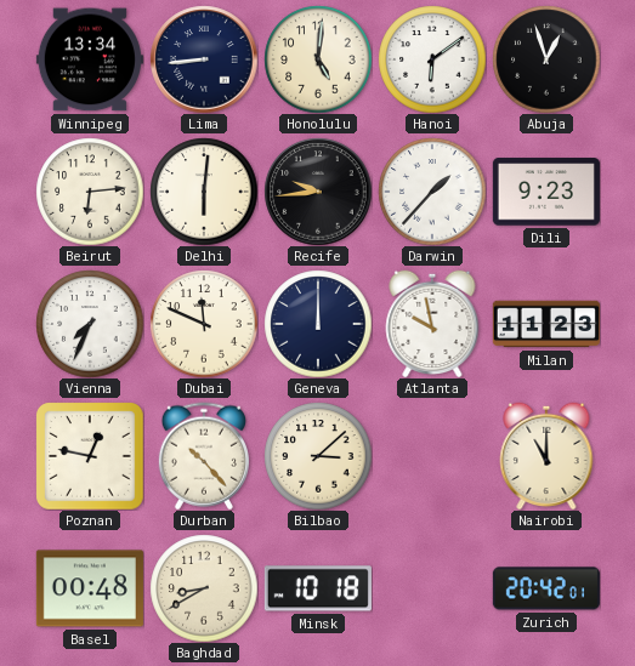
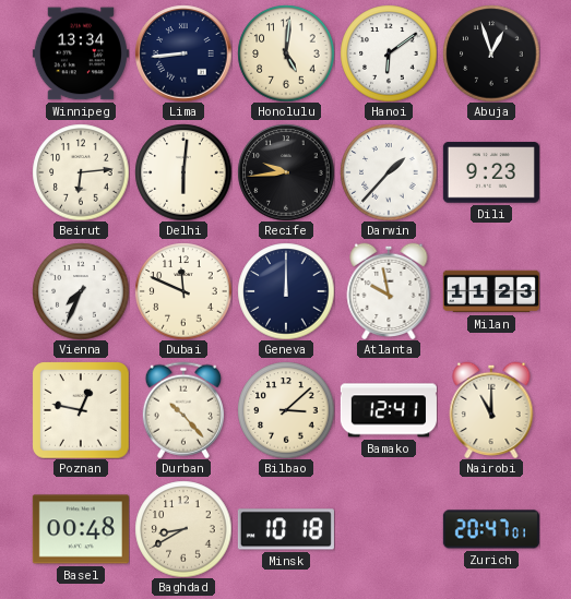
Bamako: none -> 12:41 (389, 410)
Zurich: 20:42 -> 20:47 (491, 529)
